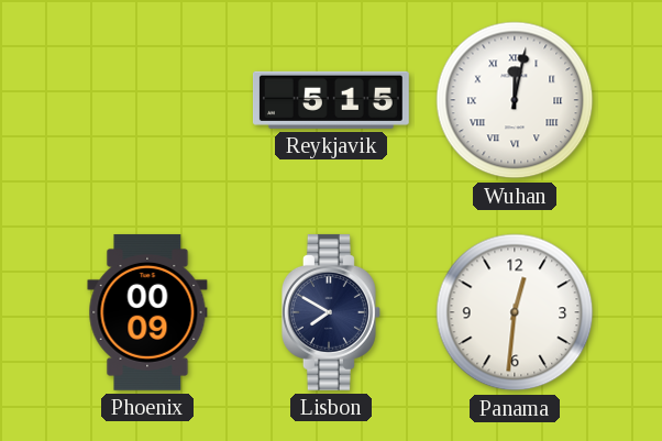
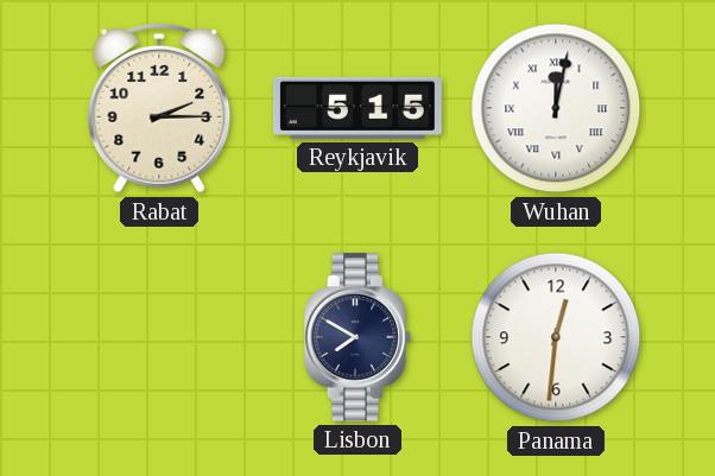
Rabat: none -> 2:15 (159, 108)
Phoenix: 00:09 -> none (147, 312)
